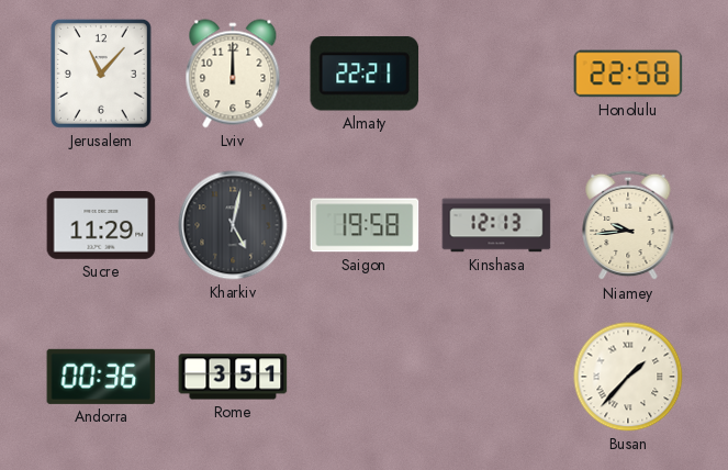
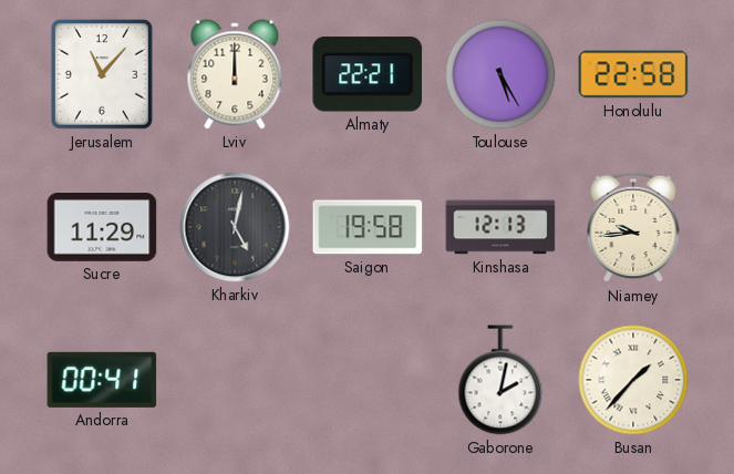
Toulouse: none -> 5:25 (500, 74)
Andorra: 00:36 -> 00:41 (102, 380)
Rome: 3:51 -> none (233, 377)
Gaborone: none -> 2:02 (500, 380)
